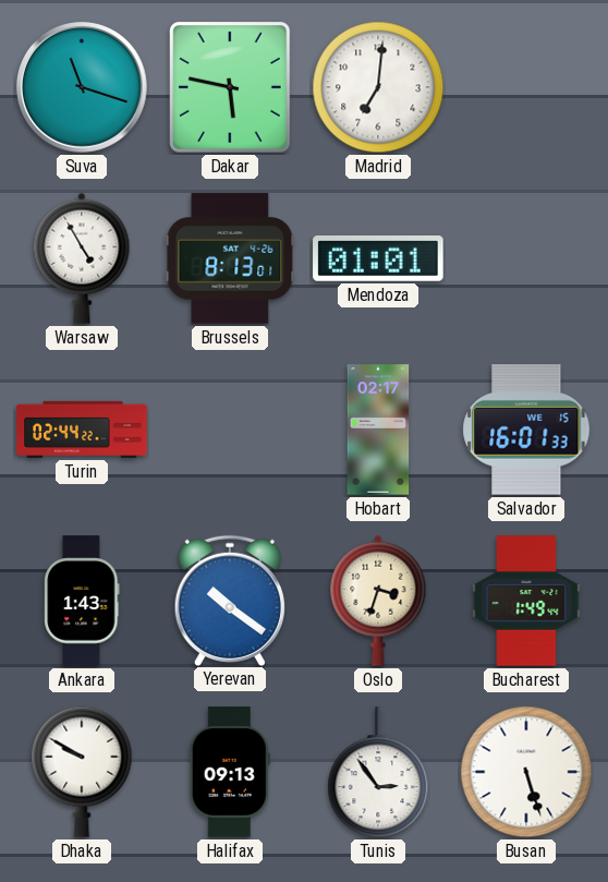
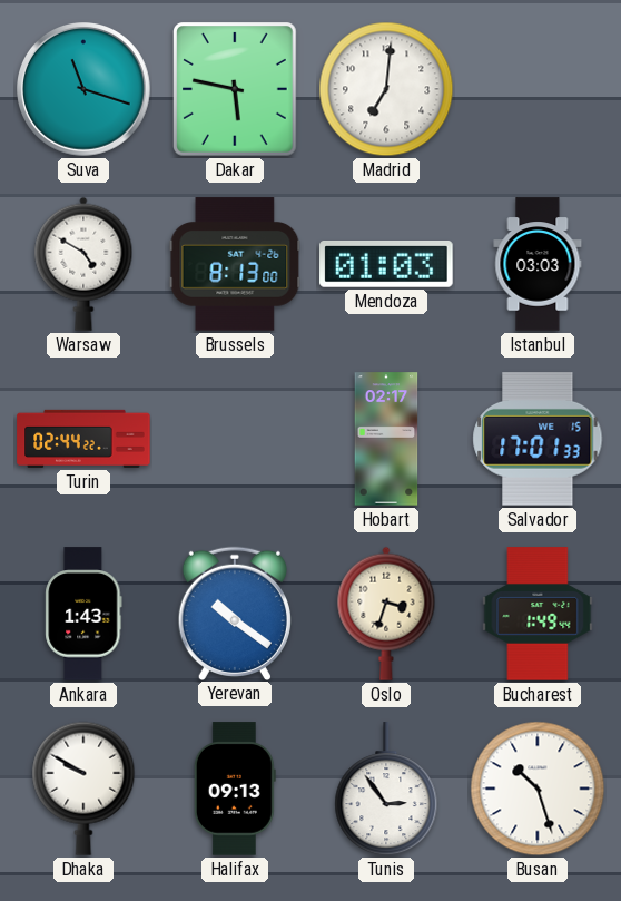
Warsaw: 4:55 -> 4:50 (83, 264)
Brussels: 8:13:01 -> 8:13:00 (235, 264)
Mendoza: 01:01 -> 01:03 (386, 265)
Istanbul: none -> 03:03 (538, 264)
Salvador: 16:01 -> 17:01 (538, 439)
Busan: 5:27 -> 10:27 (538, 789)
